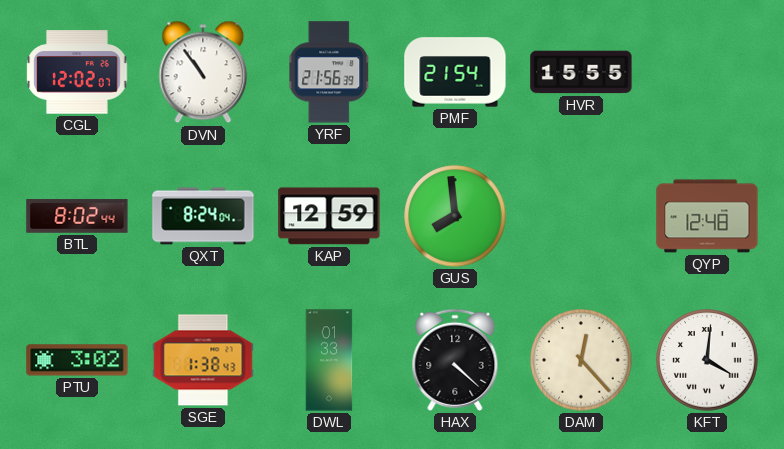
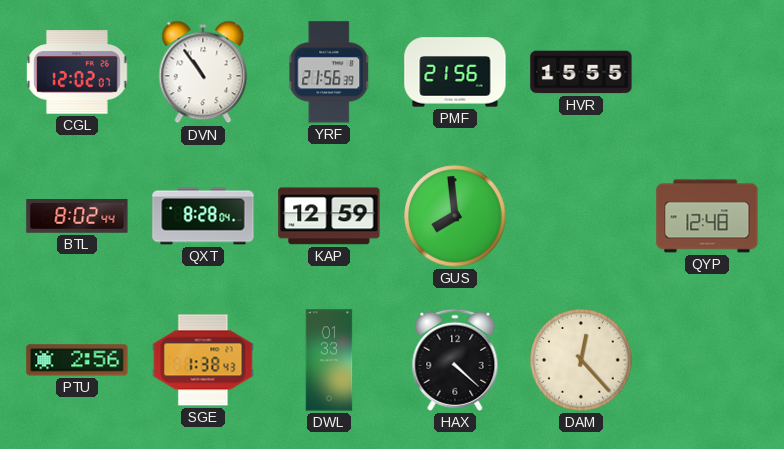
PMF: 21:54 -> 21:56 (455, 72)
QXT: 8:24 -> 8:28 (203, 216)
PTU: 3:02 -> 2:56 (77, 360)
KFT: 4:01 -> none (707, 360)
